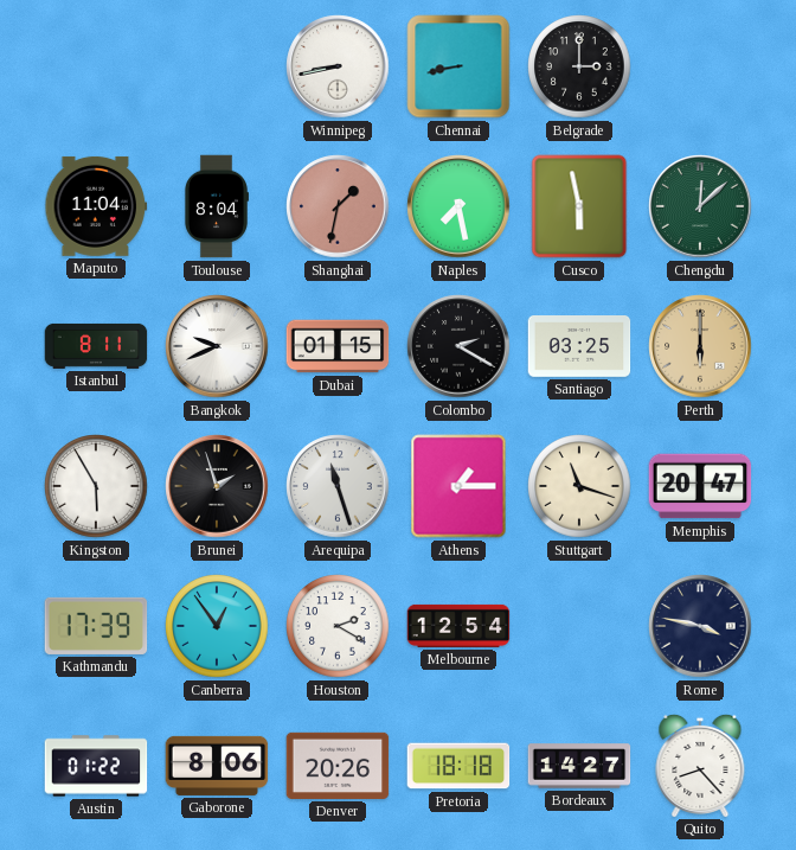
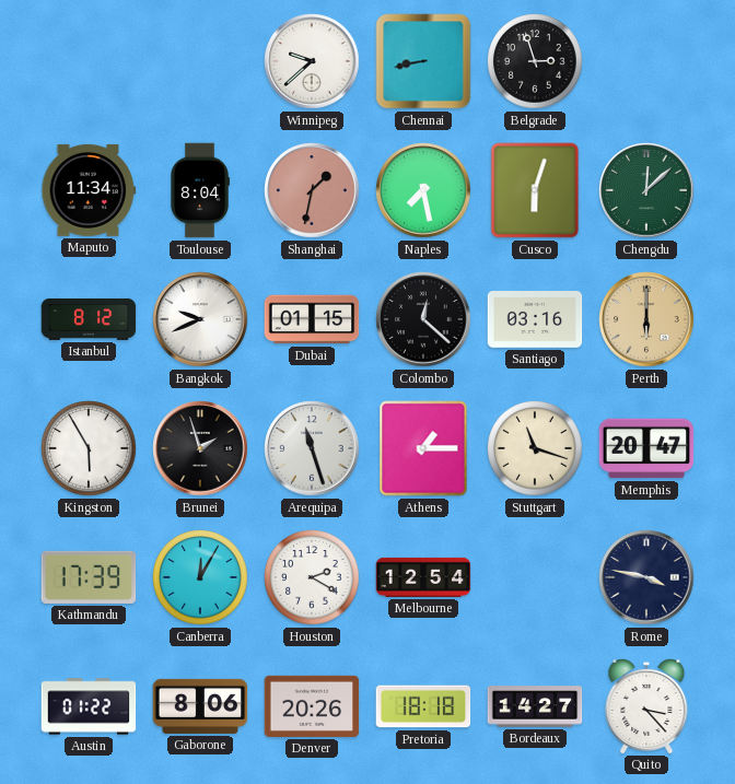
Winnipeg: 8:43 -> 9:38 (312, 61)
Belgrade: 3:00 -> 2:57 (535, 61)
Maputo: 11:04 -> 11:34 (89, 190)
Cusco: 5:58 -> 6:03 (535, 190)
Istanbul: 8:11 -> 8:12 (89, 319)
Colombo: 2:20 -> 12:22 (423, 319)
Santiago: 03:25 -> 03:16 (535, 320)
Canberra: 12:54 -> 12:05 (200, 577)
Quito: 8:23 -> 3:23 (646, 705)
